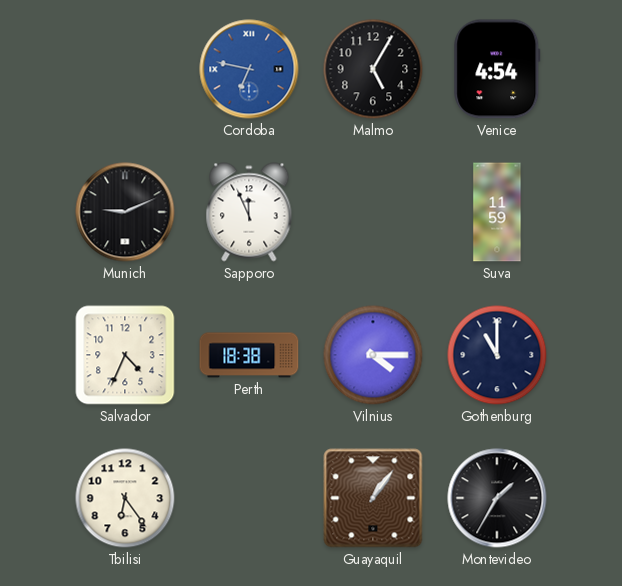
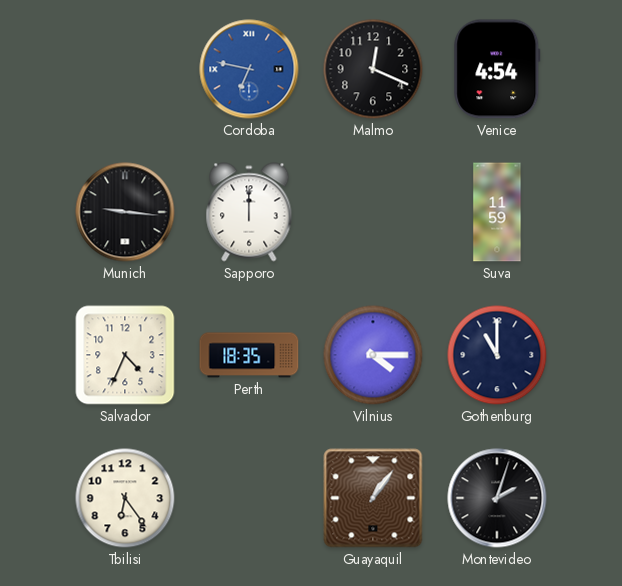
Malmo: 5:05 -> 12:19 (373, 69)
Munich: 9:11 -> 9:16 (125, 212)
Sapporo: 11:56 -> 12:00 (249, 212)
Perth: 18:38 -> 18:35 (249, 355)
Montevideo: 1:35 -> 2:03 (497, 498)
